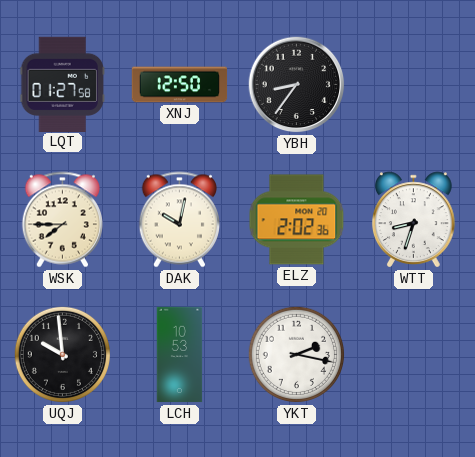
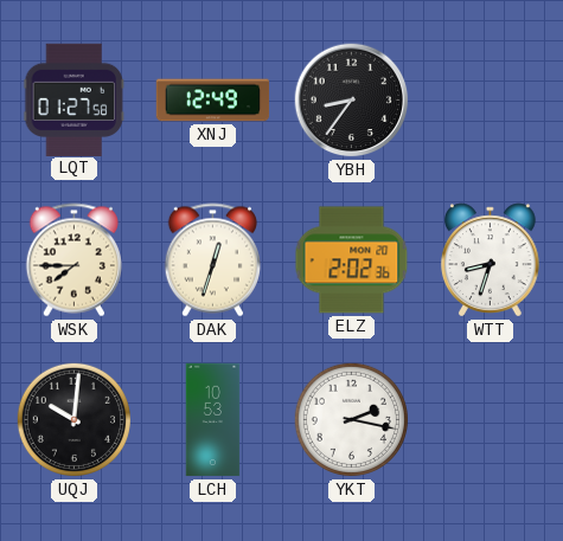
XNJ: 12:50 -> 12:49 (213, 101)
DAK: 10:02 -> 12:33 (212, 260)
UQJ: 9:59 -> 10:01 (73, 419)
